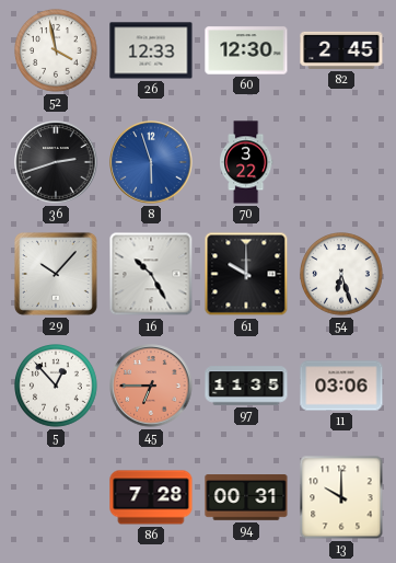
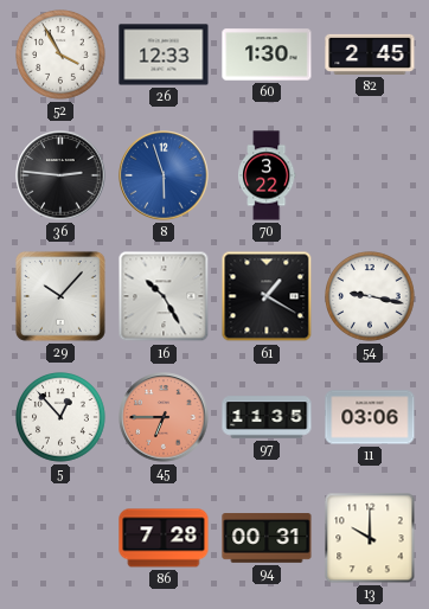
52: 3:58 -> 3:55 (62, 56)
60: 12:30 -> 1:30 (267, 55)
36: 2:42 -> 2:46 (60, 175)
61: 10:00 -> 1:20 (267, 296)
54: 6:27 -> 9:17 (371, 297)
